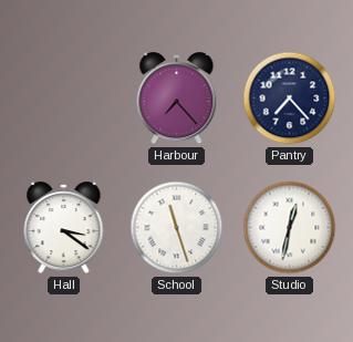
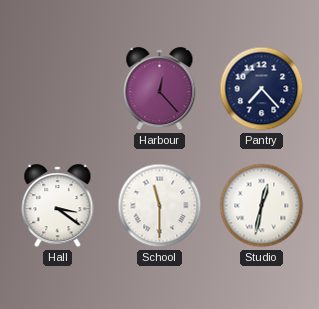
Harbour: 7:23 -> 12:23 (160, 89)
School: 11:27 -> 11:30 (160, 206)
